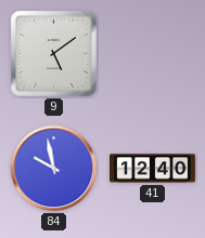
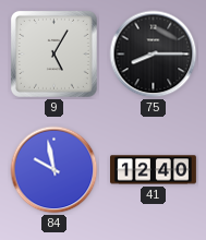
9: 5:09 -> 5:05 (53, 53)
75: none -> 8:15 (154, 55)
